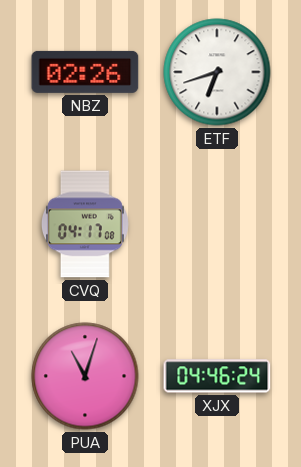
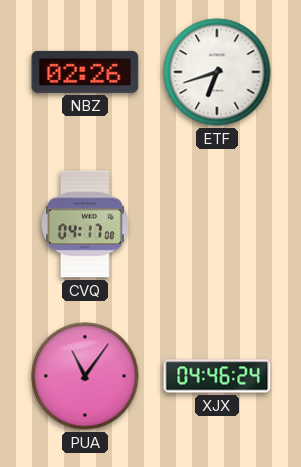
PUA: 11:03 -> 11:06 (85, 376)
